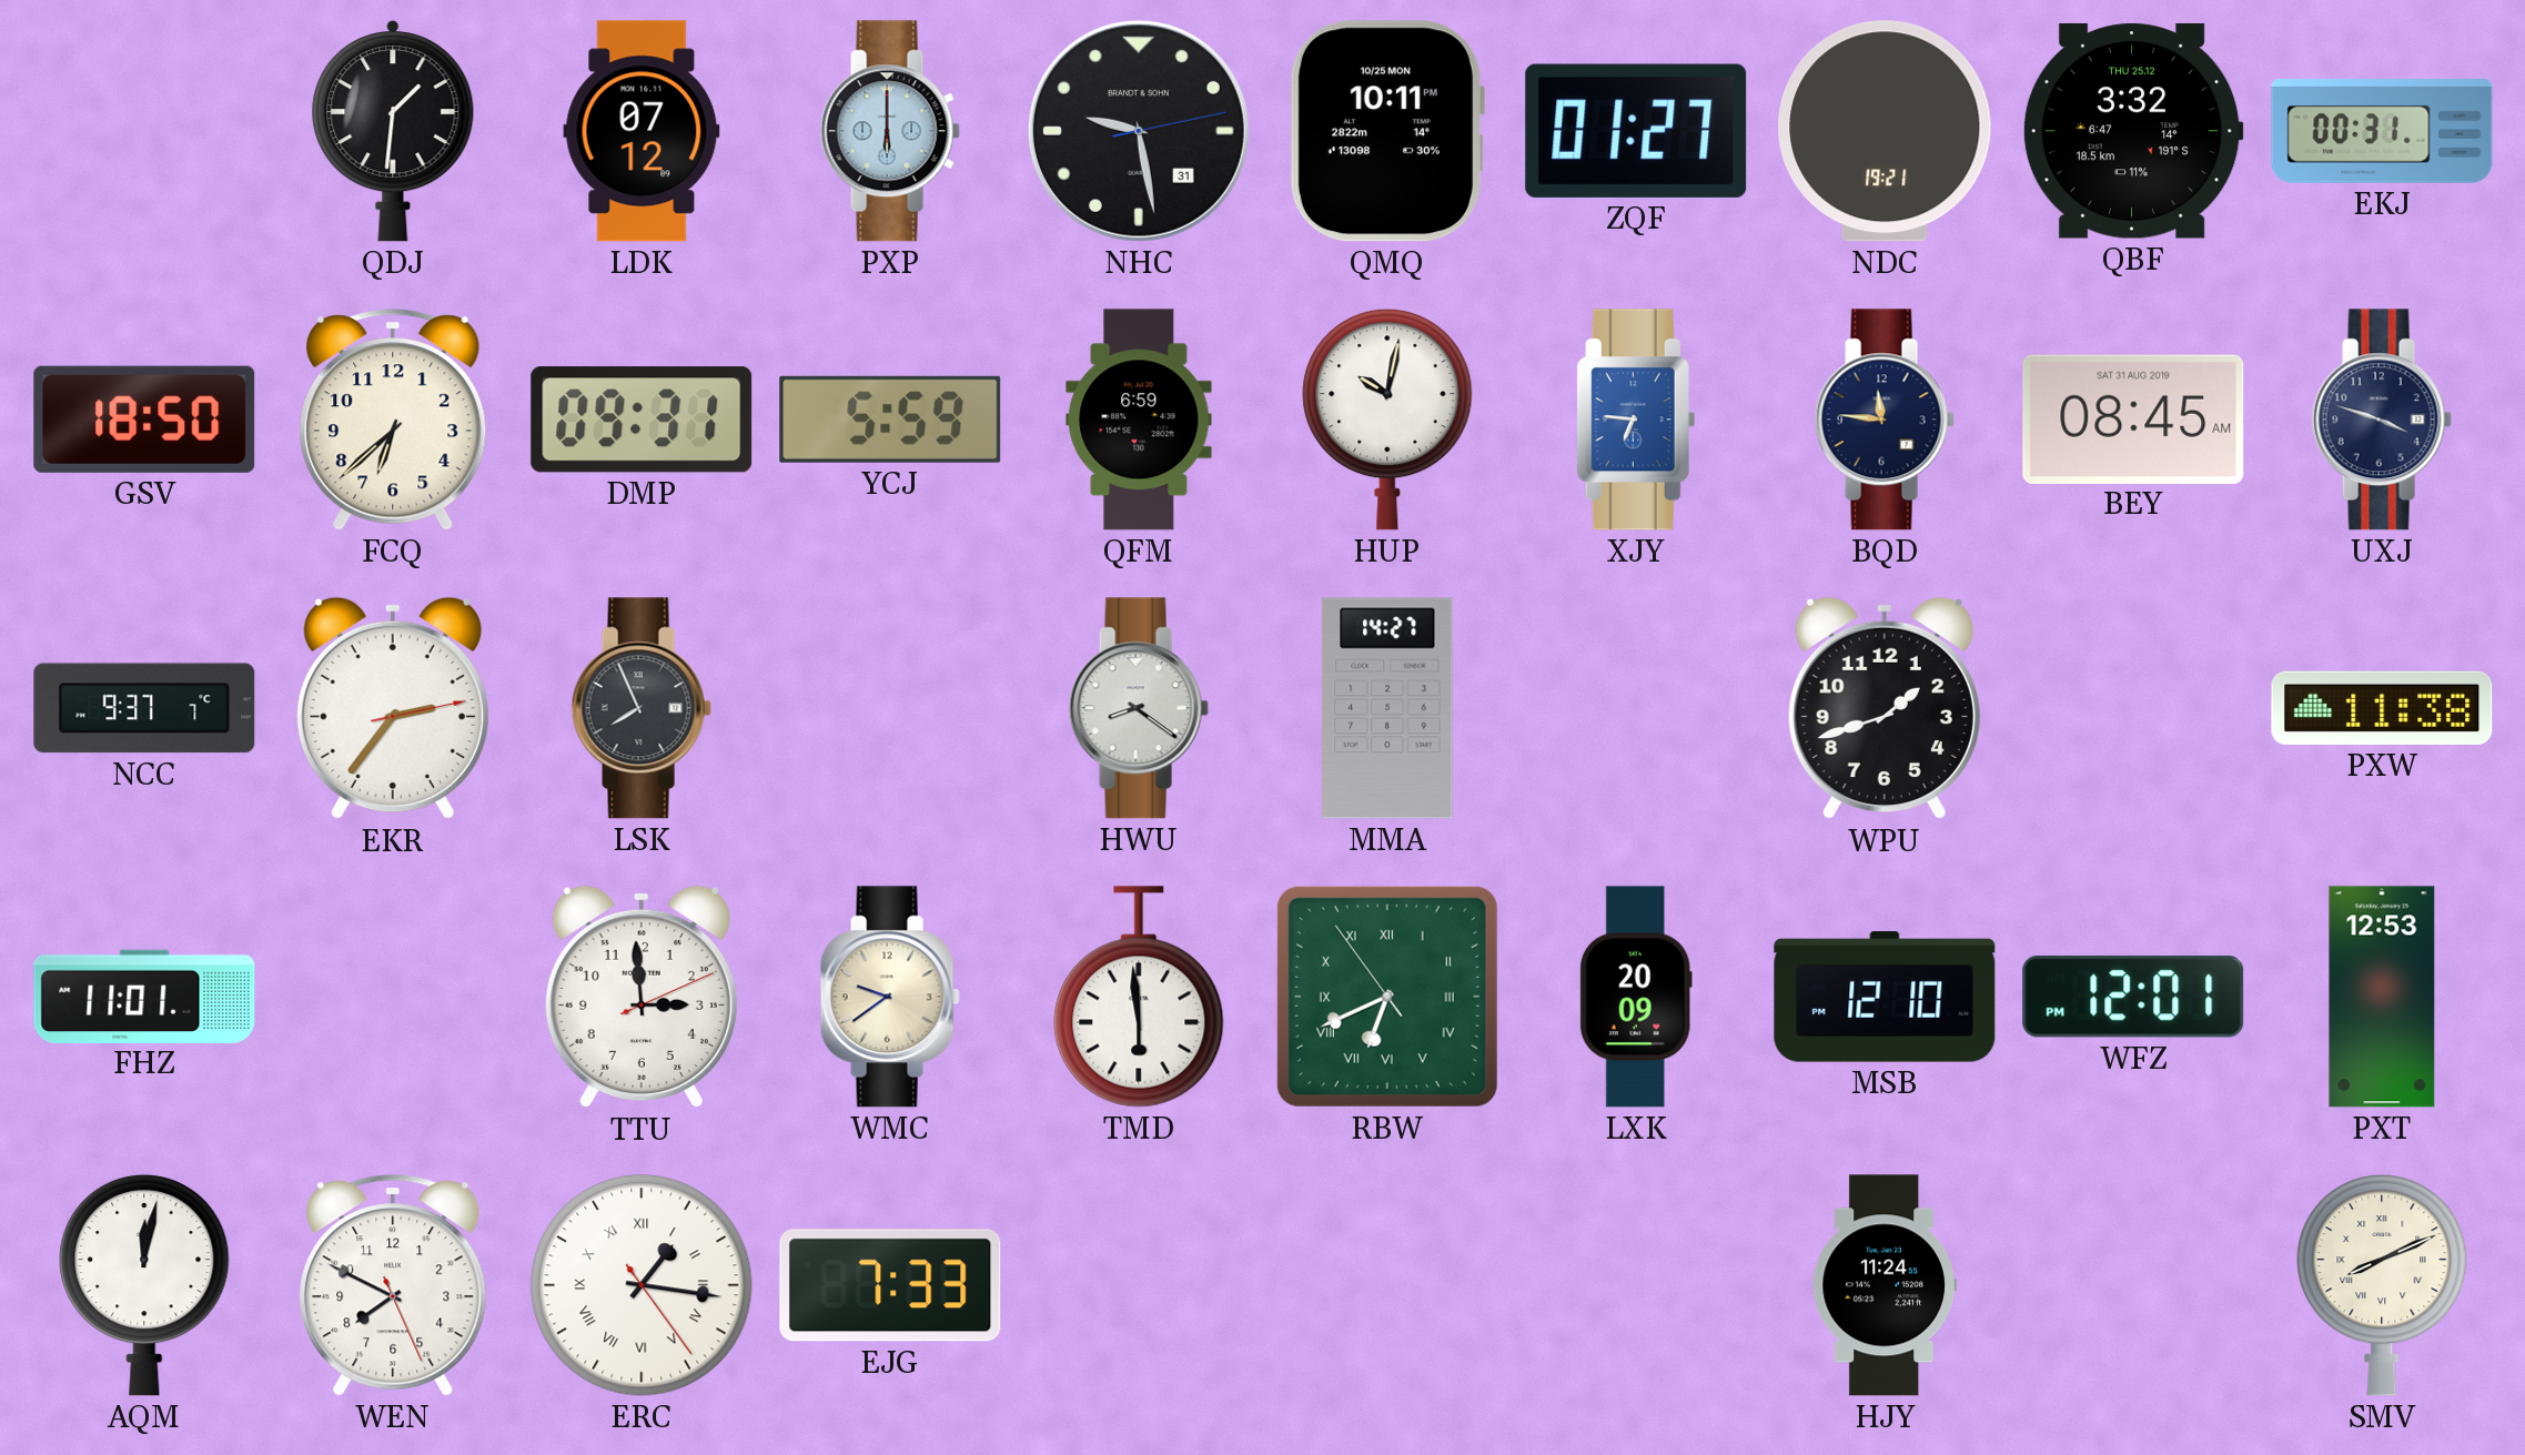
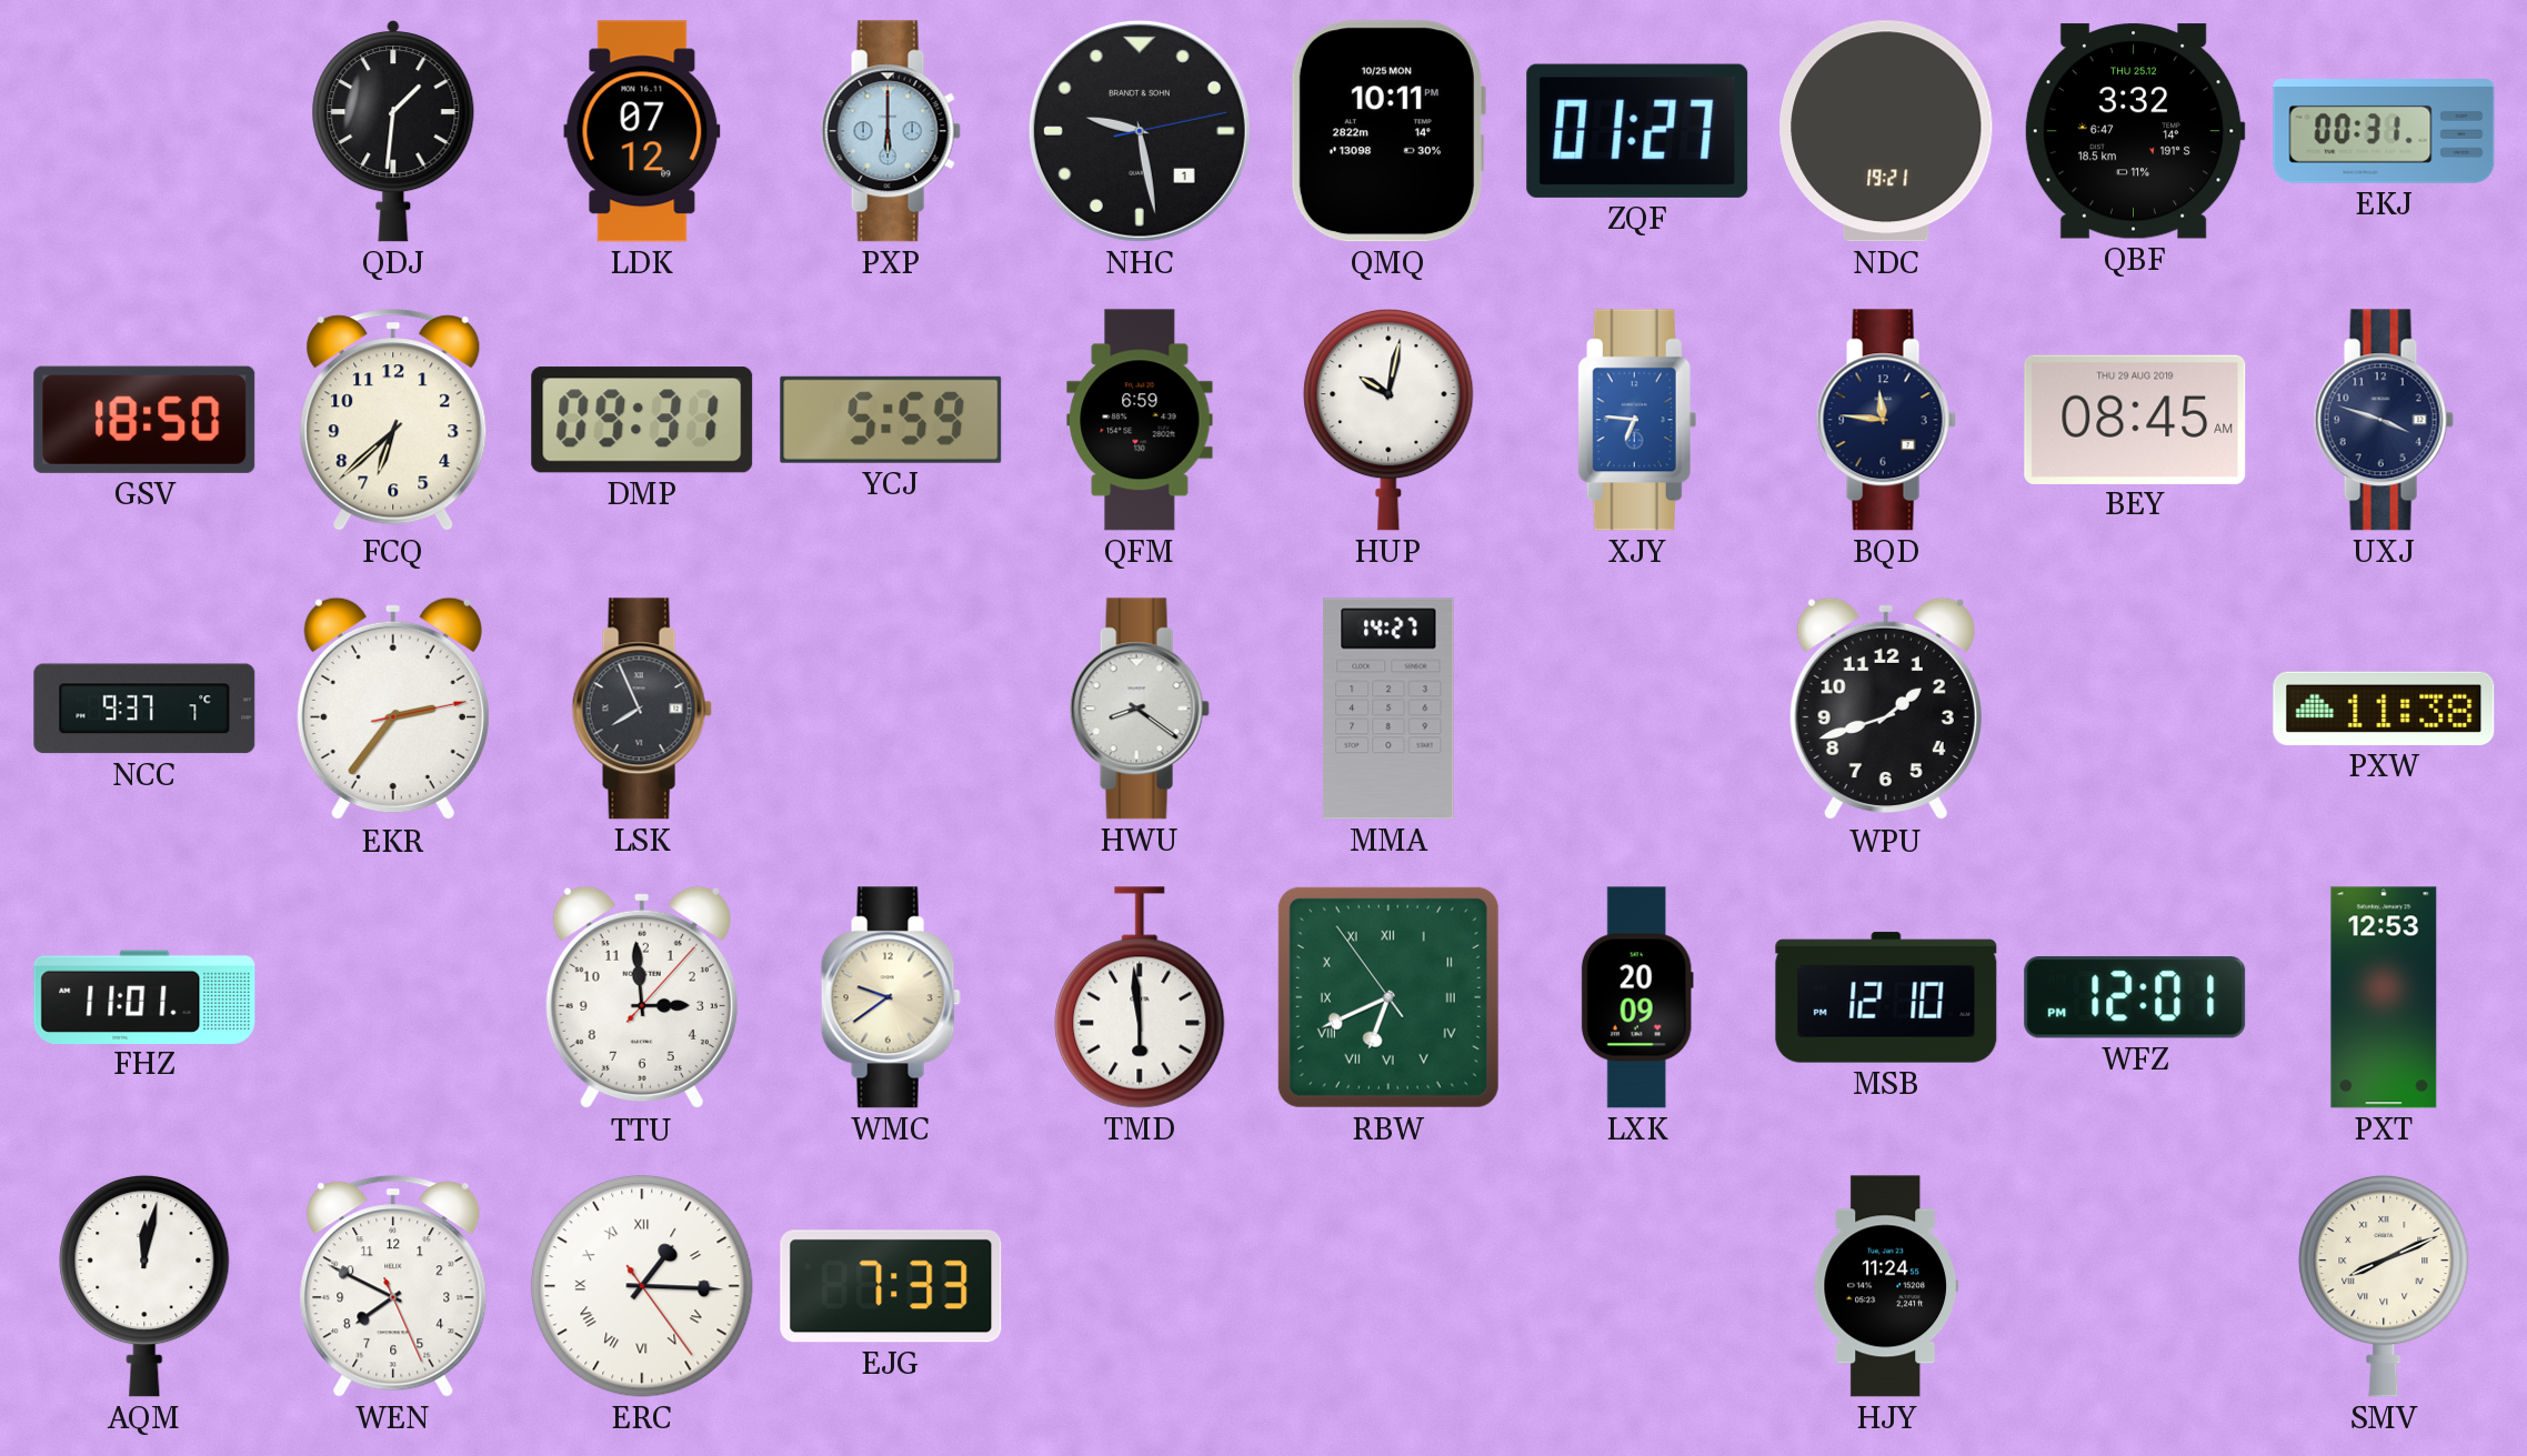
NHC date: 31 -> 1 (1140, 131)
BEY date: SAT 31 AUG 2019 -> THU 29 AUG 2019 (2135, 419)
TTU: 2:59:11 -> 2:59:07 (642, 997)
ERC: 1:16 -> 1:15 (642, 1286)
